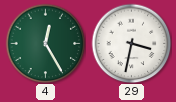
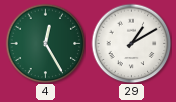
29: 3:32 -> 1:10 (131, 43)
